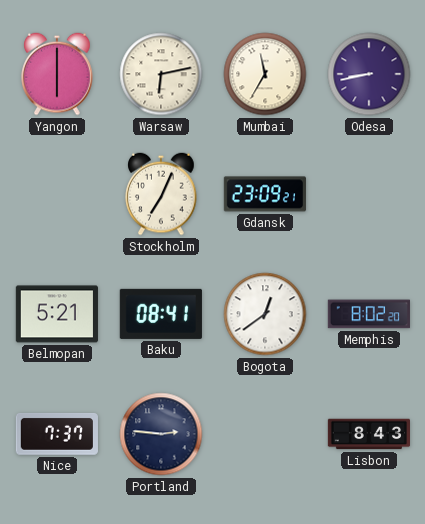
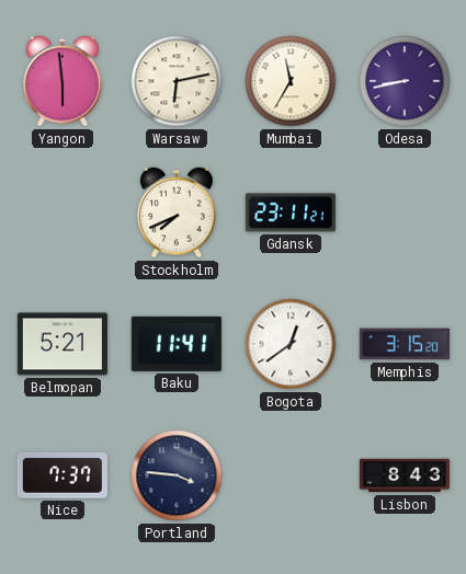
Yangon: 6:00 -> 5:59 (62, 81)
Stockholm: 7:04 -> 7:41 (177, 213)
Gdansk: 23:09 -> 23:11 (291, 213)
Baku: 08:41 -> 11:41 (177, 344)
Memphis: 8:02 -> 3:15 (405, 344)
Portland: 2:46 -> 3:46 (177, 475)
